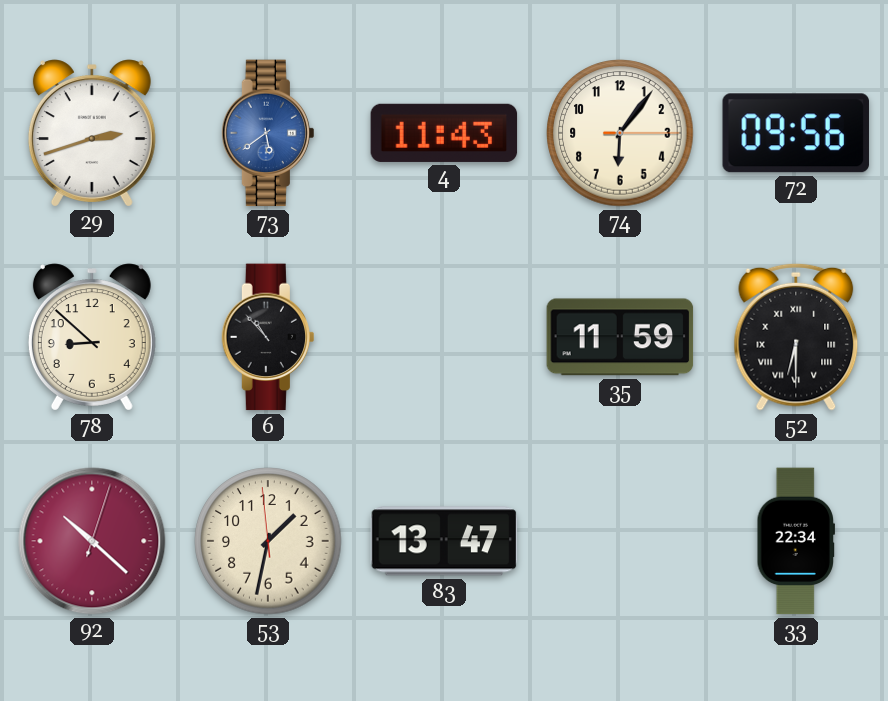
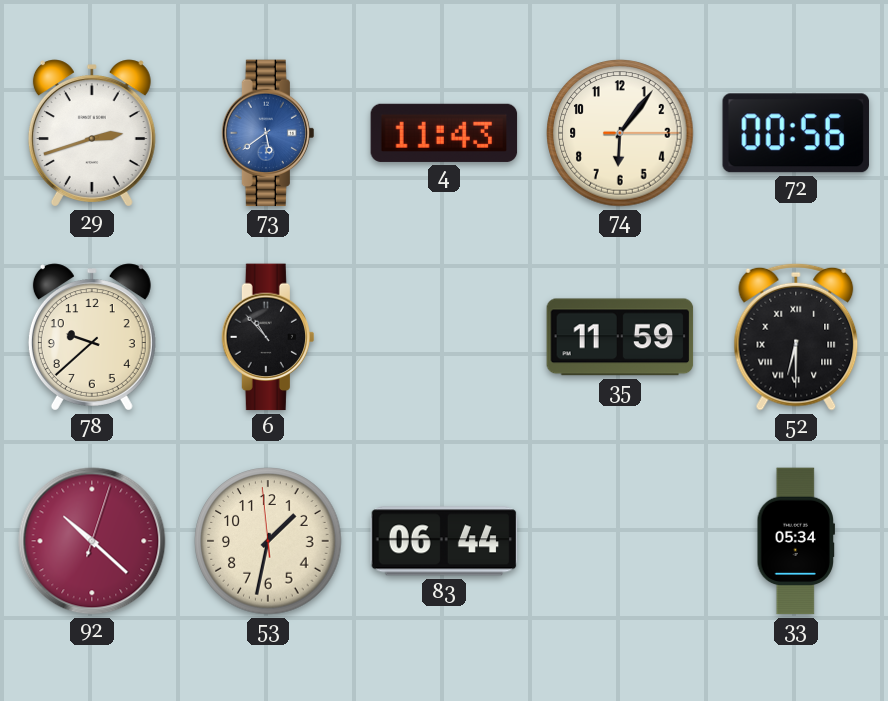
72: 09:56 -> 00:56 (796, 133)
78: 8:52 -> 9:38 (92, 337)
83: 13:47 -> 06:44 (444, 541)
33: 22:34 -> 05:34 (795, 541)
